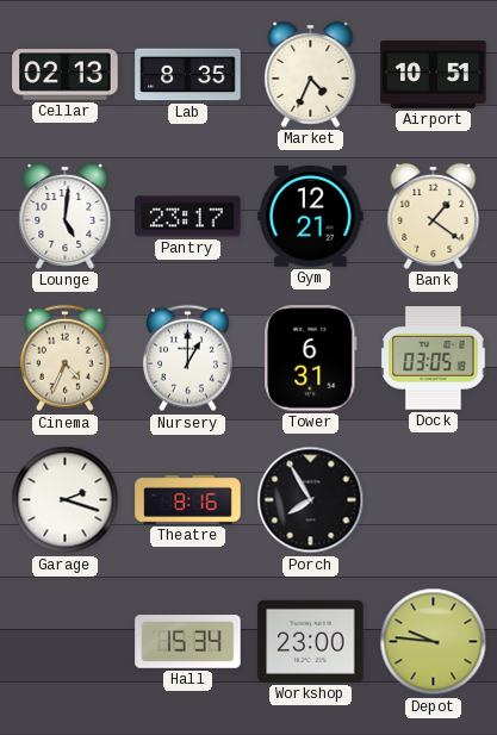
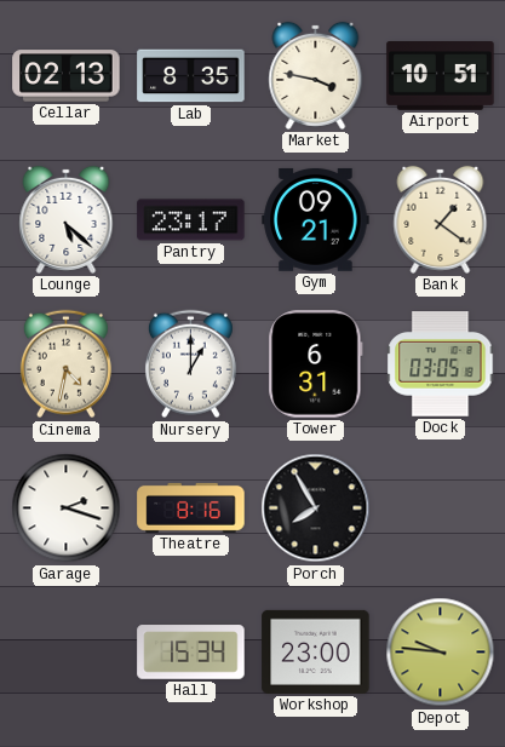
Market: 4:34 -> 3:47 (316, 75)
Lounge: 5:01 -> 5:22 (67, 219)
Gym: 12:21 -> 09:21 (316, 219)
Cinema: 4:34 -> 4:32 (65, 364)
